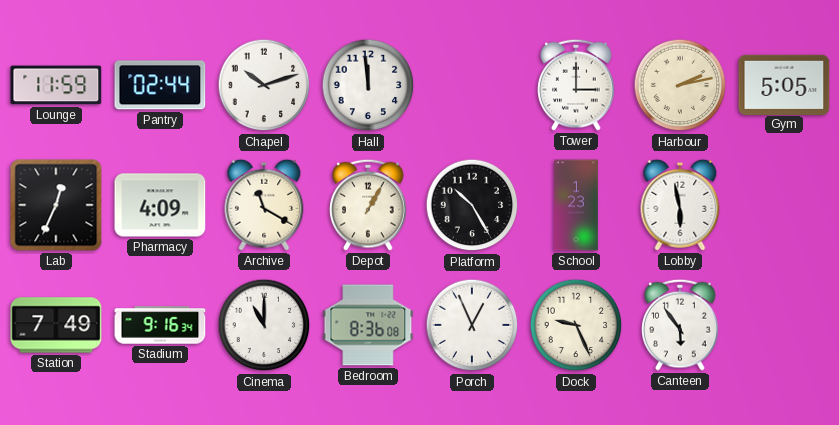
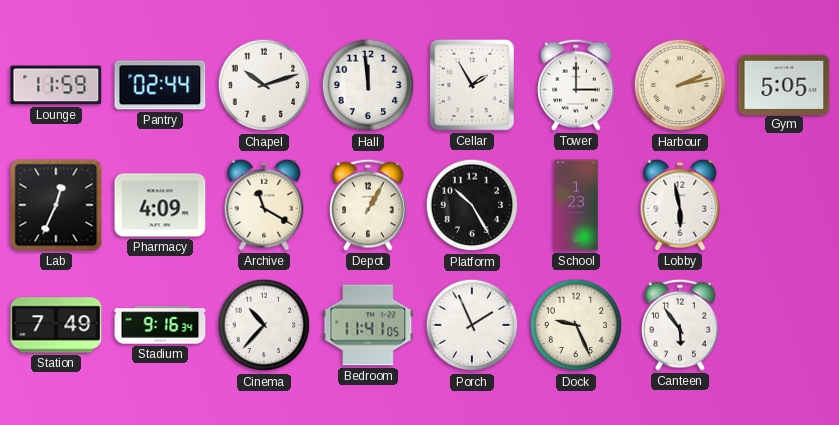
Cellar: none -> 1:55 (472, 85)
Cinema: 11:00 -> 10:37 (264, 325)
Bedroom: 8:36 -> 11:41 (368, 325)
Porch: 12:56 -> 1:56 (472, 325)
